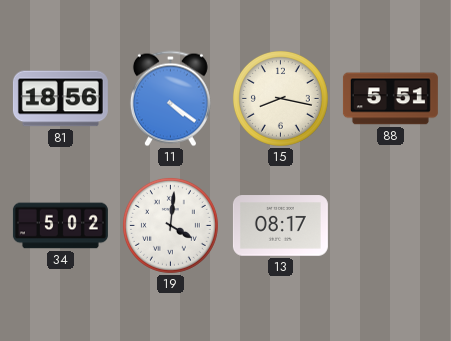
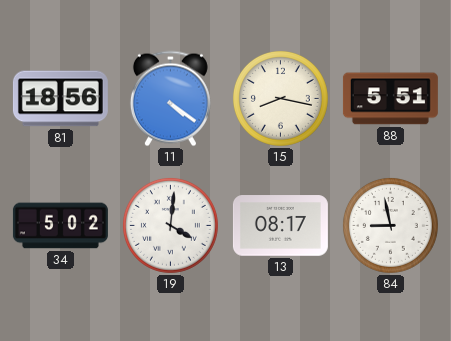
84: none -> 8:58 (390, 225)
